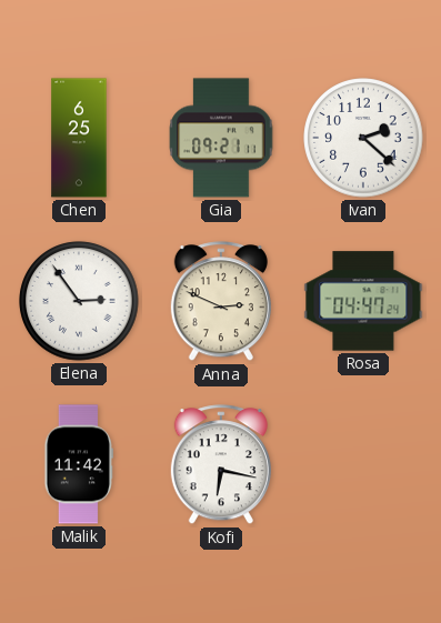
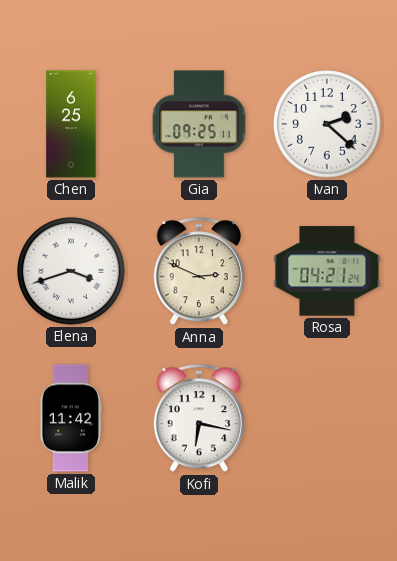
Gia: 09:21 -> 09:25 (199, 124)
Elena: 2:54 -> 3:42 (71, 271)
Rosa: 04:47 -> 04:21 (327, 271)
